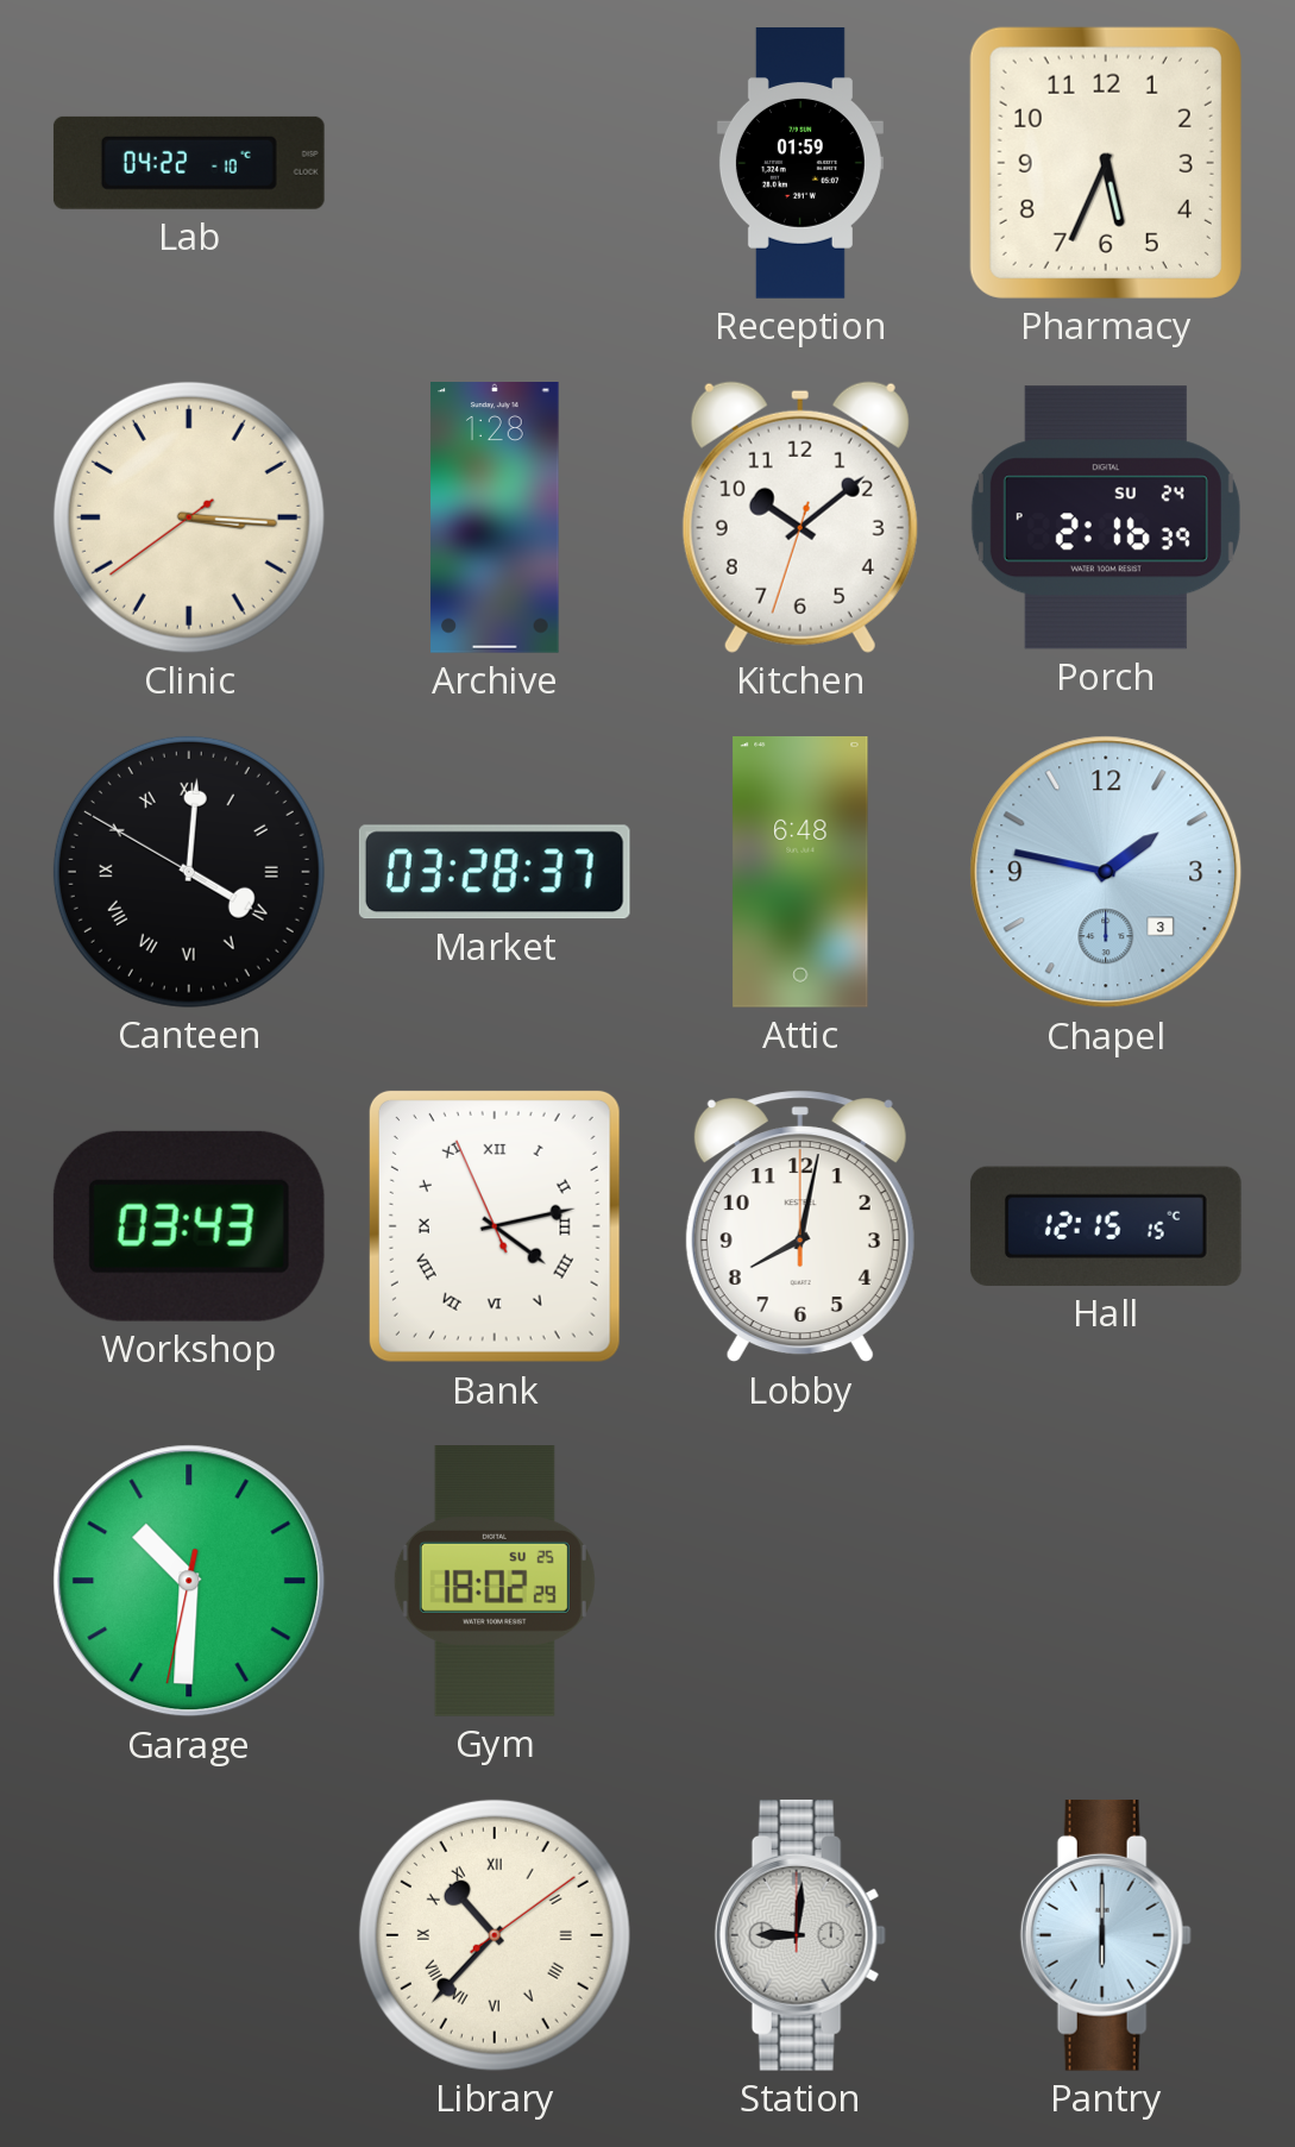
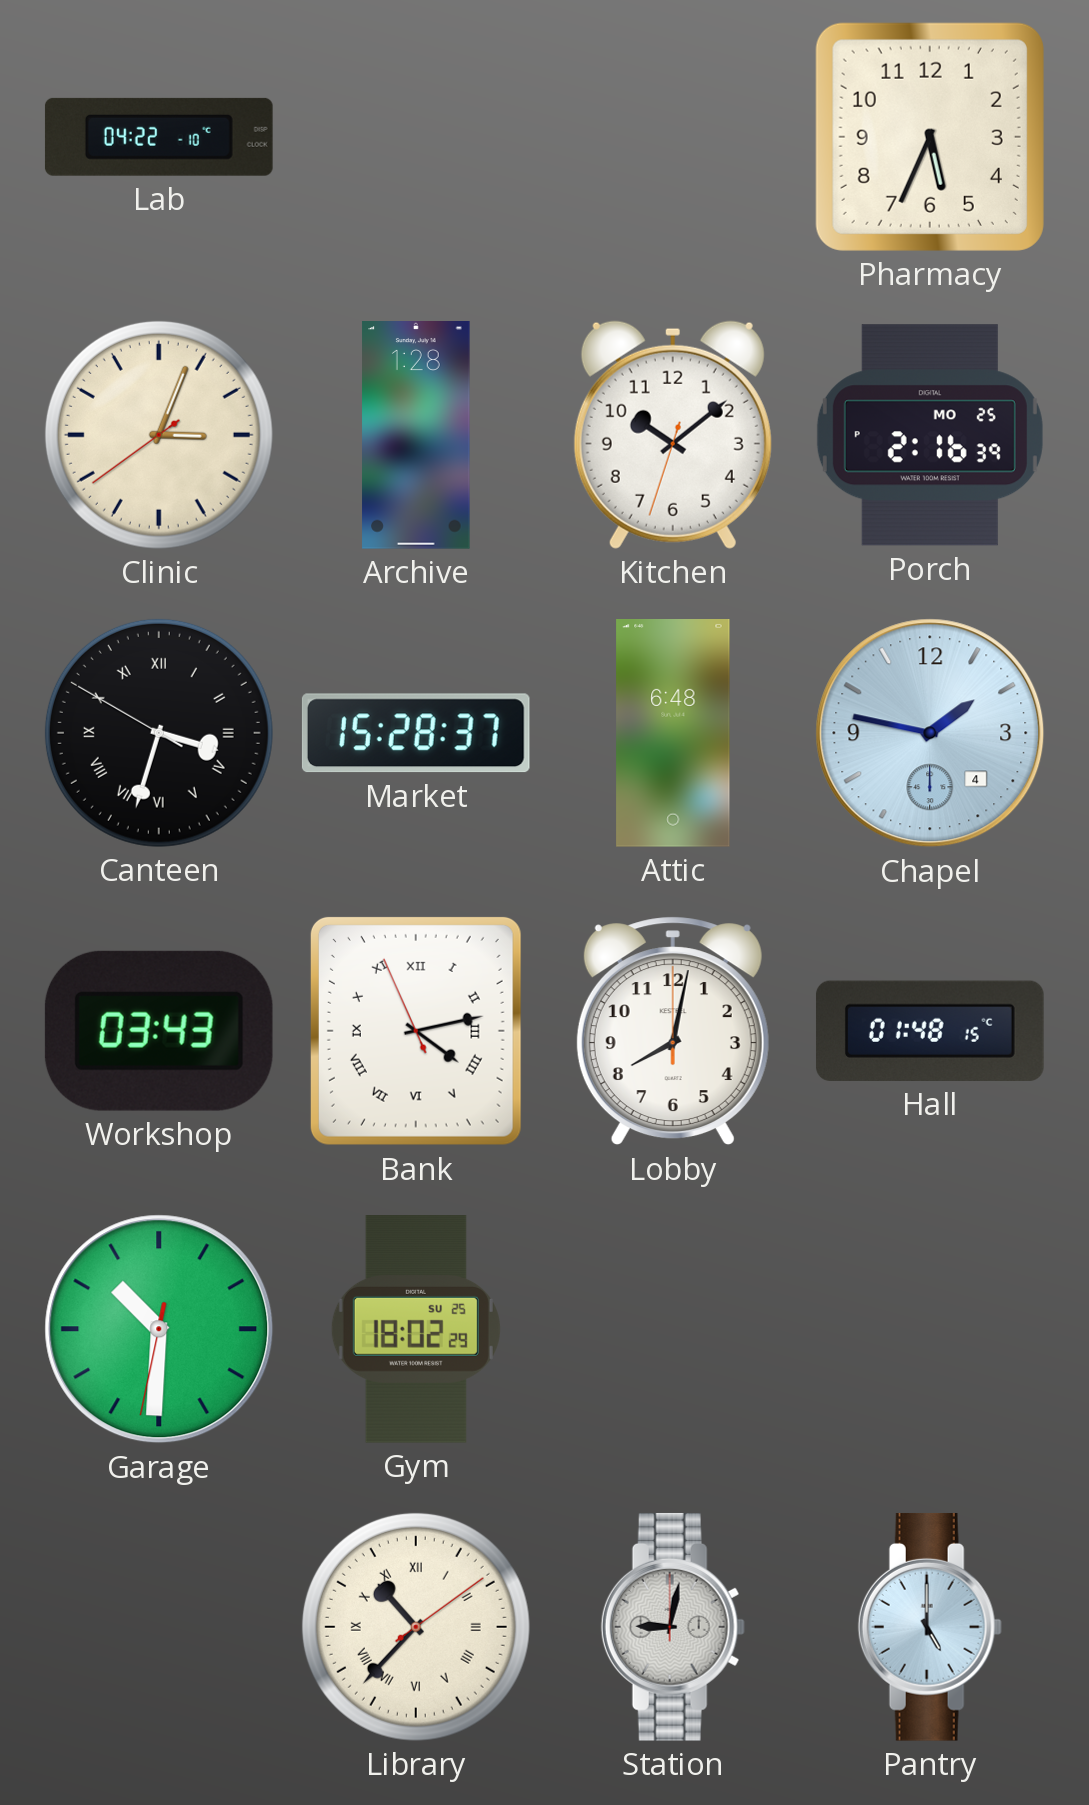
Reception: 01:59 -> none (800, 163)
Clinic: 3:15 -> 3:03 (159, 435)
Porch date: SU 24 -> MO 25 (930, 435)
Canteen: 4:00 -> 3:32 (159, 733)
Market: 03:28 -> 15:28 (416, 733)
Chapel date: 3 -> 4 (930, 733)
Hall: 12:15 -> 01:48 (930, 1031)
Station: 9:01 -> 9:02 (673, 1627)
Pantry: 6:00 -> 5:00 (930, 1627)
